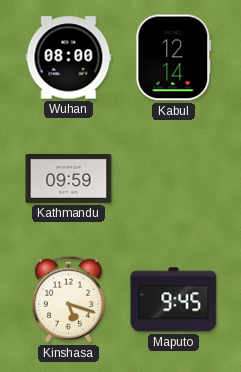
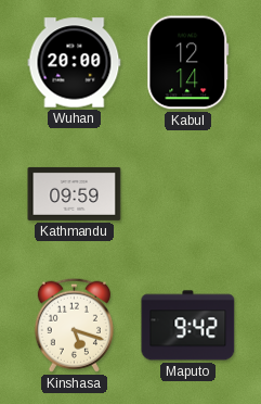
Wuhan: 08:00 -> 20:00 (75, 63)
Maputo: 9:45 -> 9:42 (188, 326)
